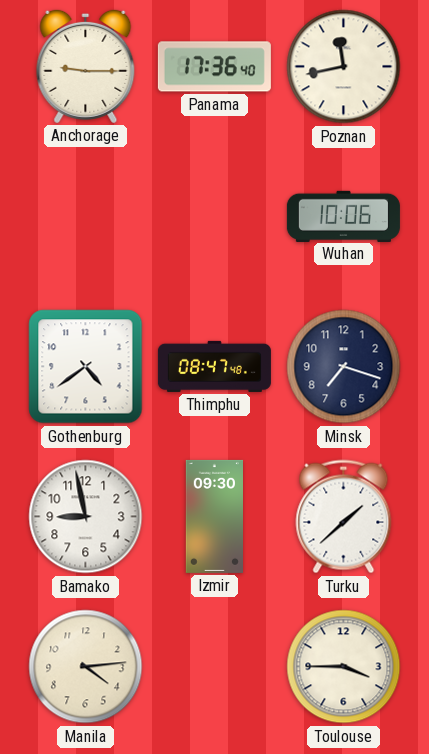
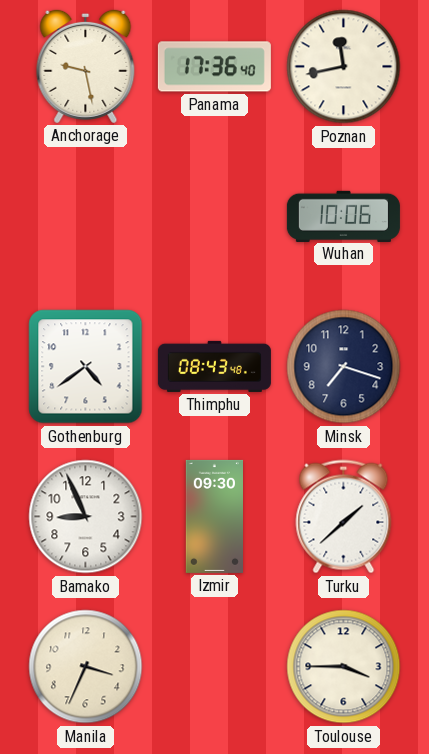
Anchorage: 9:15 -> 9:28 (86, 66)
Thimphu: 08:47 -> 08:43 (214, 366)
Bamako: 8:58 -> 8:56 (86, 517)
Manila: 4:14 -> 3:34 (86, 667)
